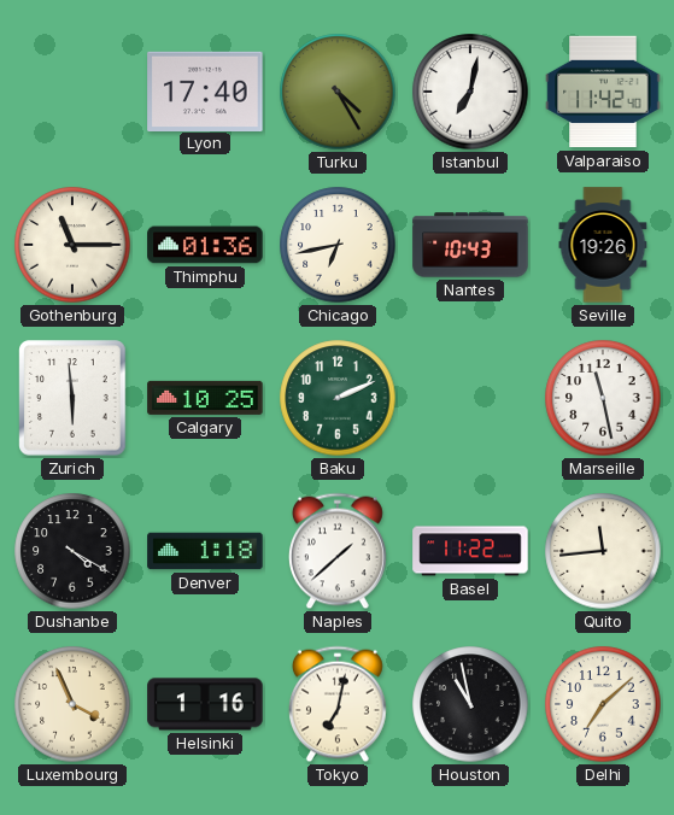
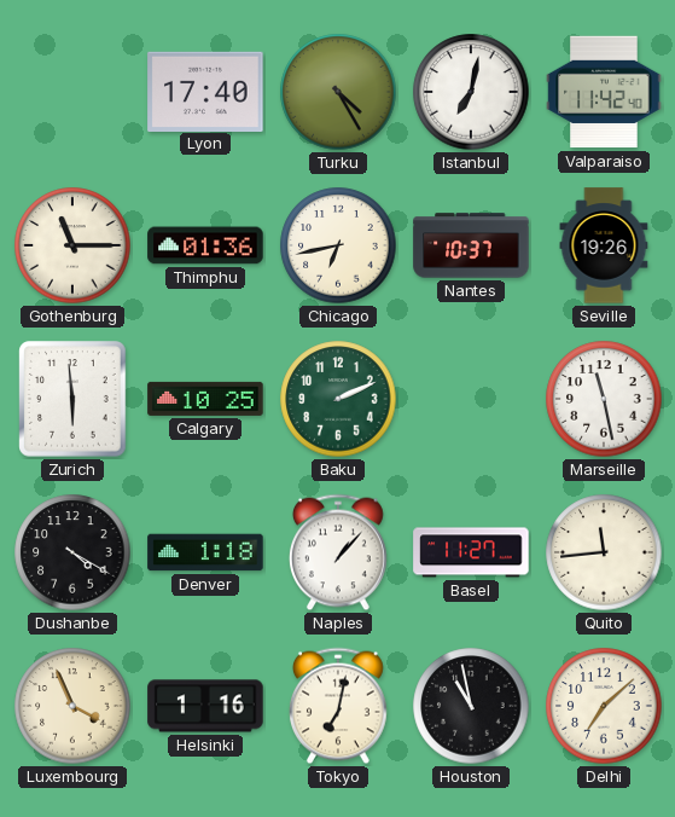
Nantes: 10:43 -> 10:37 (471, 245)
Naples: 1:38 -> 1:07 (338, 552)
Basel: 11:22 -> 11:27 (471, 552)
